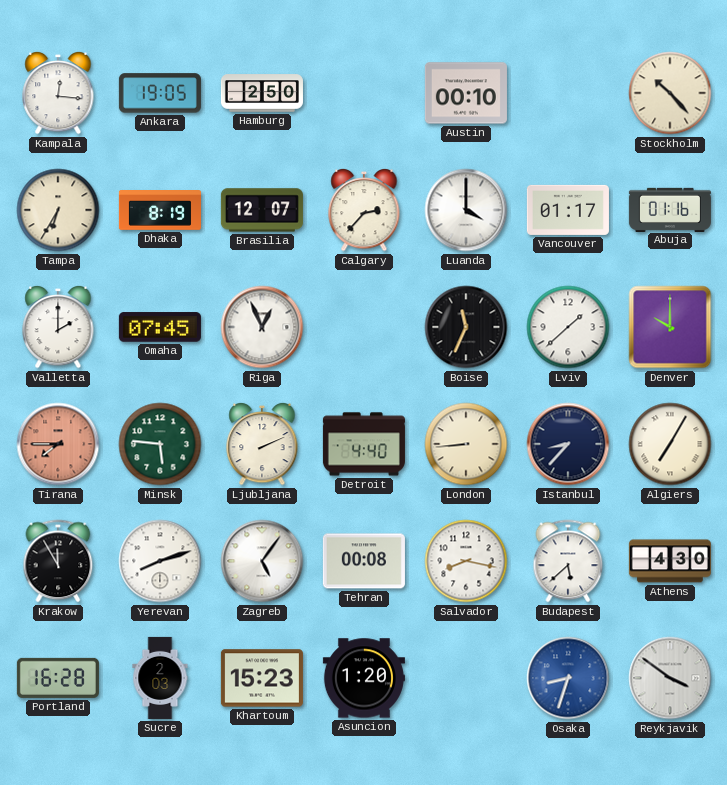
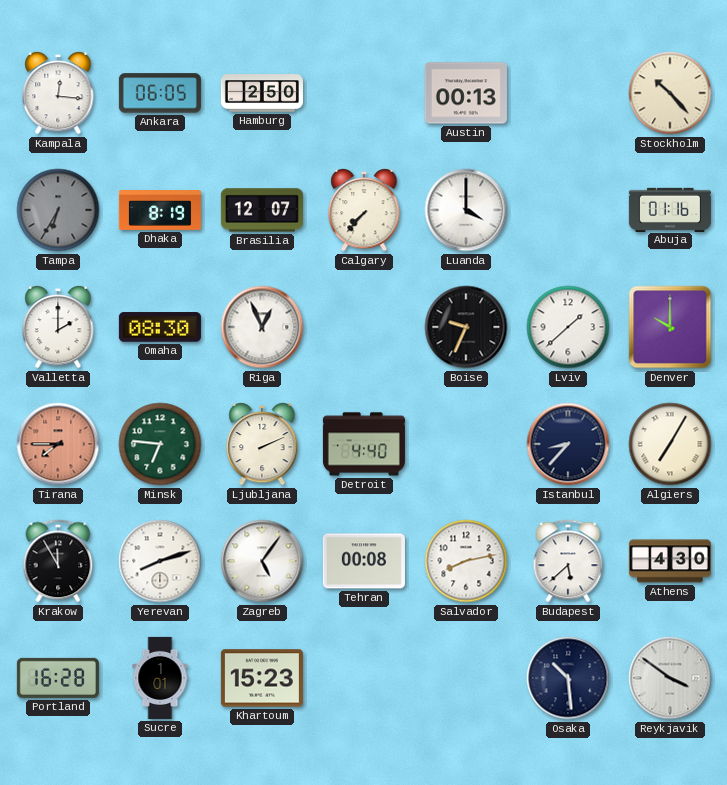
Ankara: 19:05 -> 06:05 (160, 93)
Austin: 00:10 -> 00:13 (466, 93)
Tampa dial: cream -> grey (58, 210)
Calgary: 2:37 -> 7:37 (364, 210)
Vancouver: 01:17 -> none (568, 210)
Omaha: 07:45 -> 08:30 (160, 327)
Boise: 11:34 -> 9:34 (466, 327)
Minsk: 5:46 -> 6:46 (160, 444)
London: 8:44 -> none (466, 444)
Salvador: 8:17 -> 8:13 (466, 561)
Sucre: 2:03 -> 1:01 (160, 678)
Asuncion: 1:20 -> none (364, 678)
Osaka: 8:33 -> 10:29 (568, 678)
Osaka dial: blue -> navy (568, 678)
